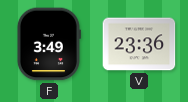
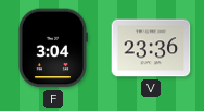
F: 3:49 -> 3:04 (52, 48)
